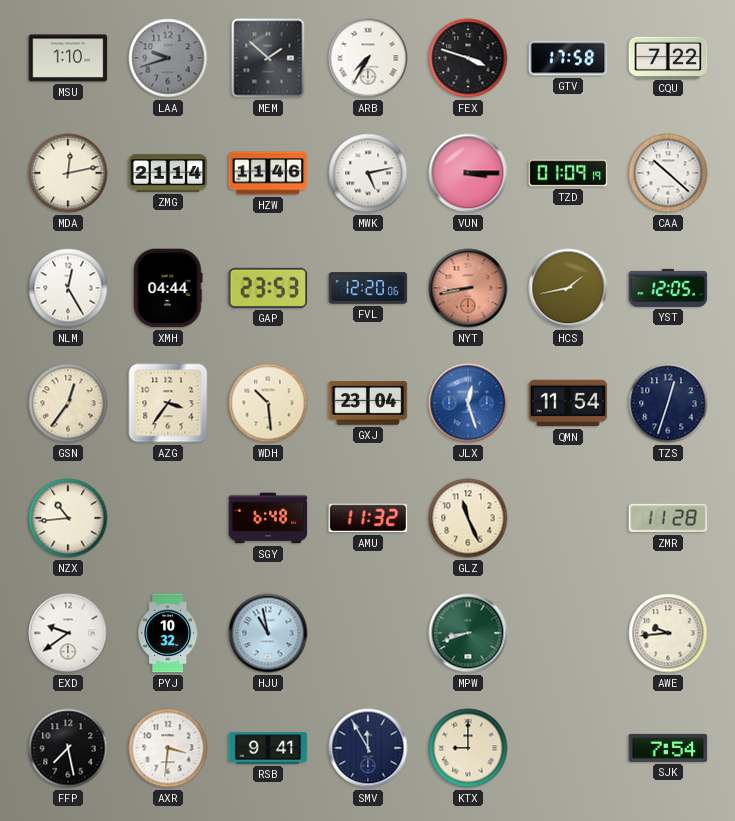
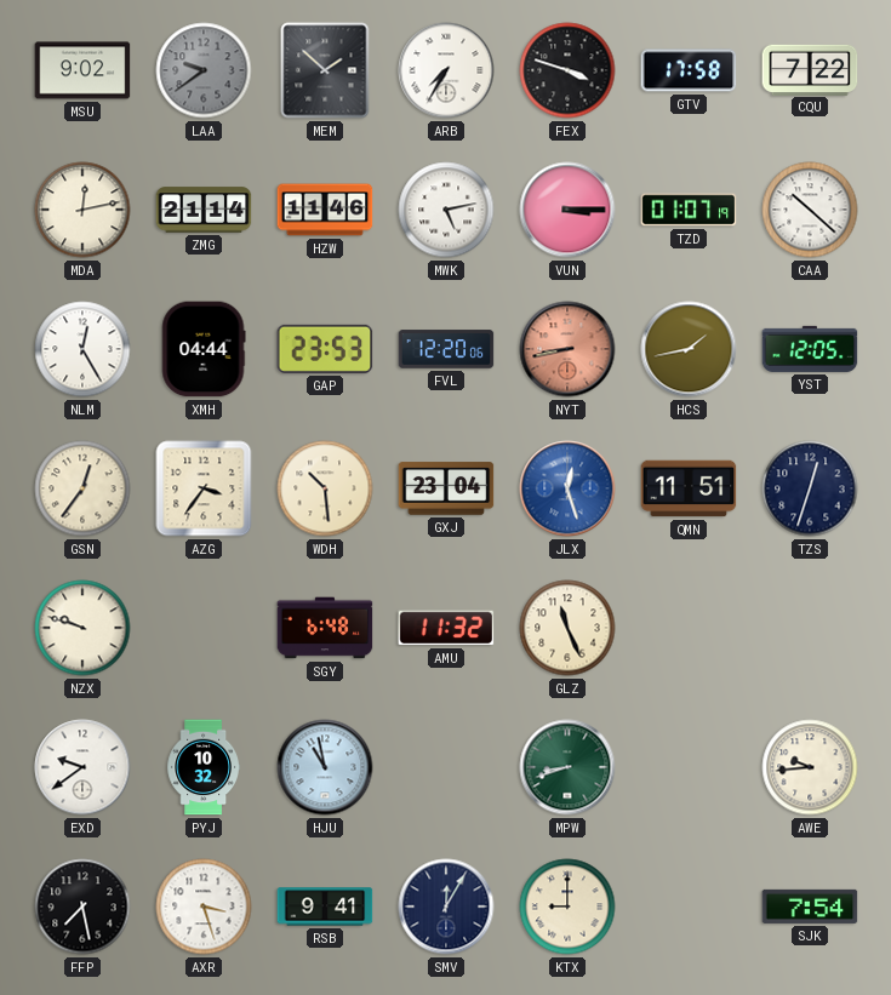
MSU: 1:10 -> 9:02 (82, 70)
LAA: 9:42 -> 9:39 (204, 70)
TZD: 01:09 -> 01:07 (689, 210)
QMN: 11:54 -> 11:51 (689, 488)
NZX: 10:44 -> 9:48 (82, 628)
ZMR: 11:28 -> none (668, 518)
AXR: 3:31 -> 3:27 (204, 907)
SMV: 11:55 -> 12:05 (446, 907)
